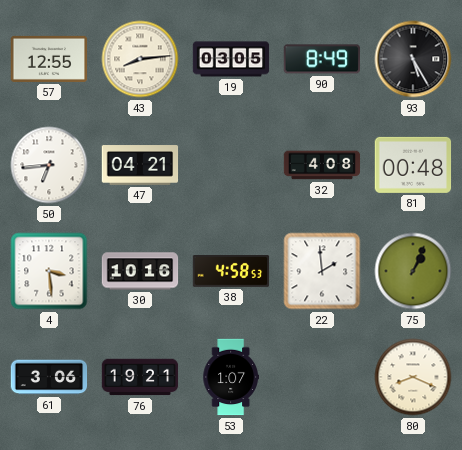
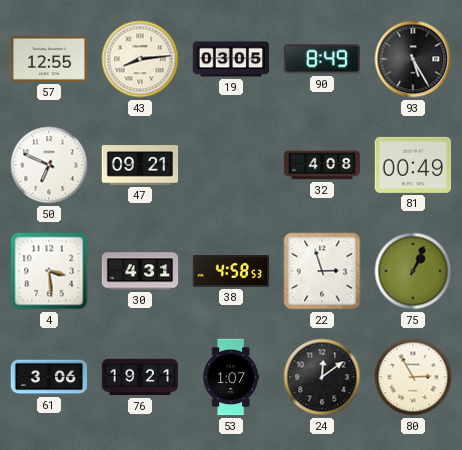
50: 6:44 -> 6:49 (49, 165)
47: 04:21 -> 09:21 (140, 165)
81: 00:48 -> 00:49 (413, 165)
30: 10:16 -> 4:31 (140, 271)
22: 1:59 -> 2:57 (322, 271)
24: none -> 12:09 (322, 377)
80: 8:19 -> 2:55 (413, 377)
